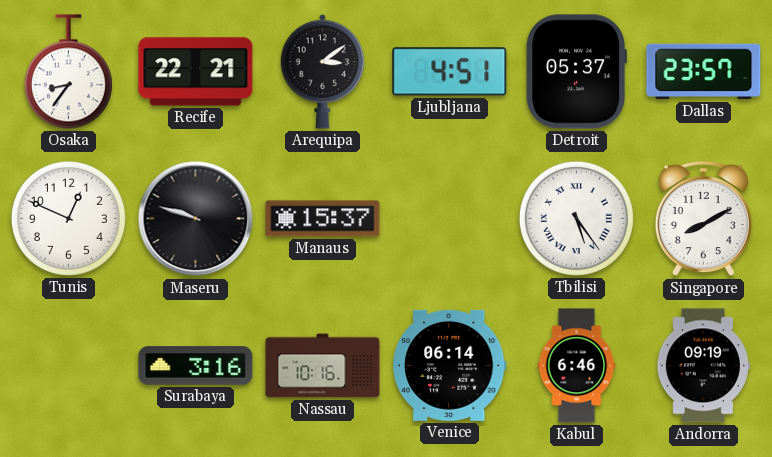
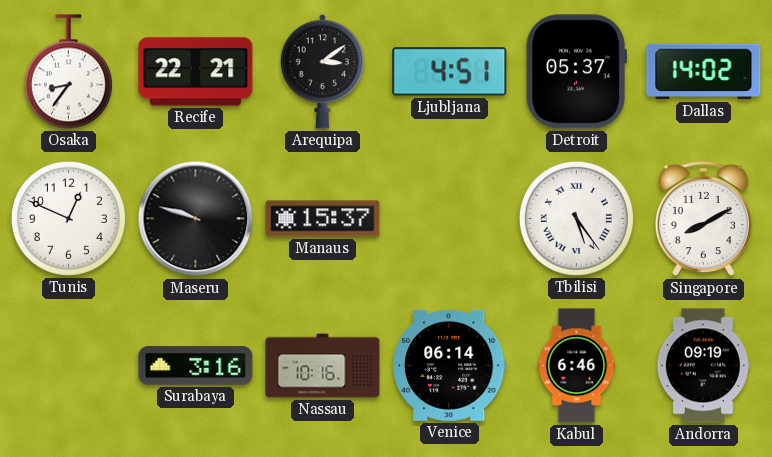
Dallas: 23:57 -> 14:02 (704, 72)
